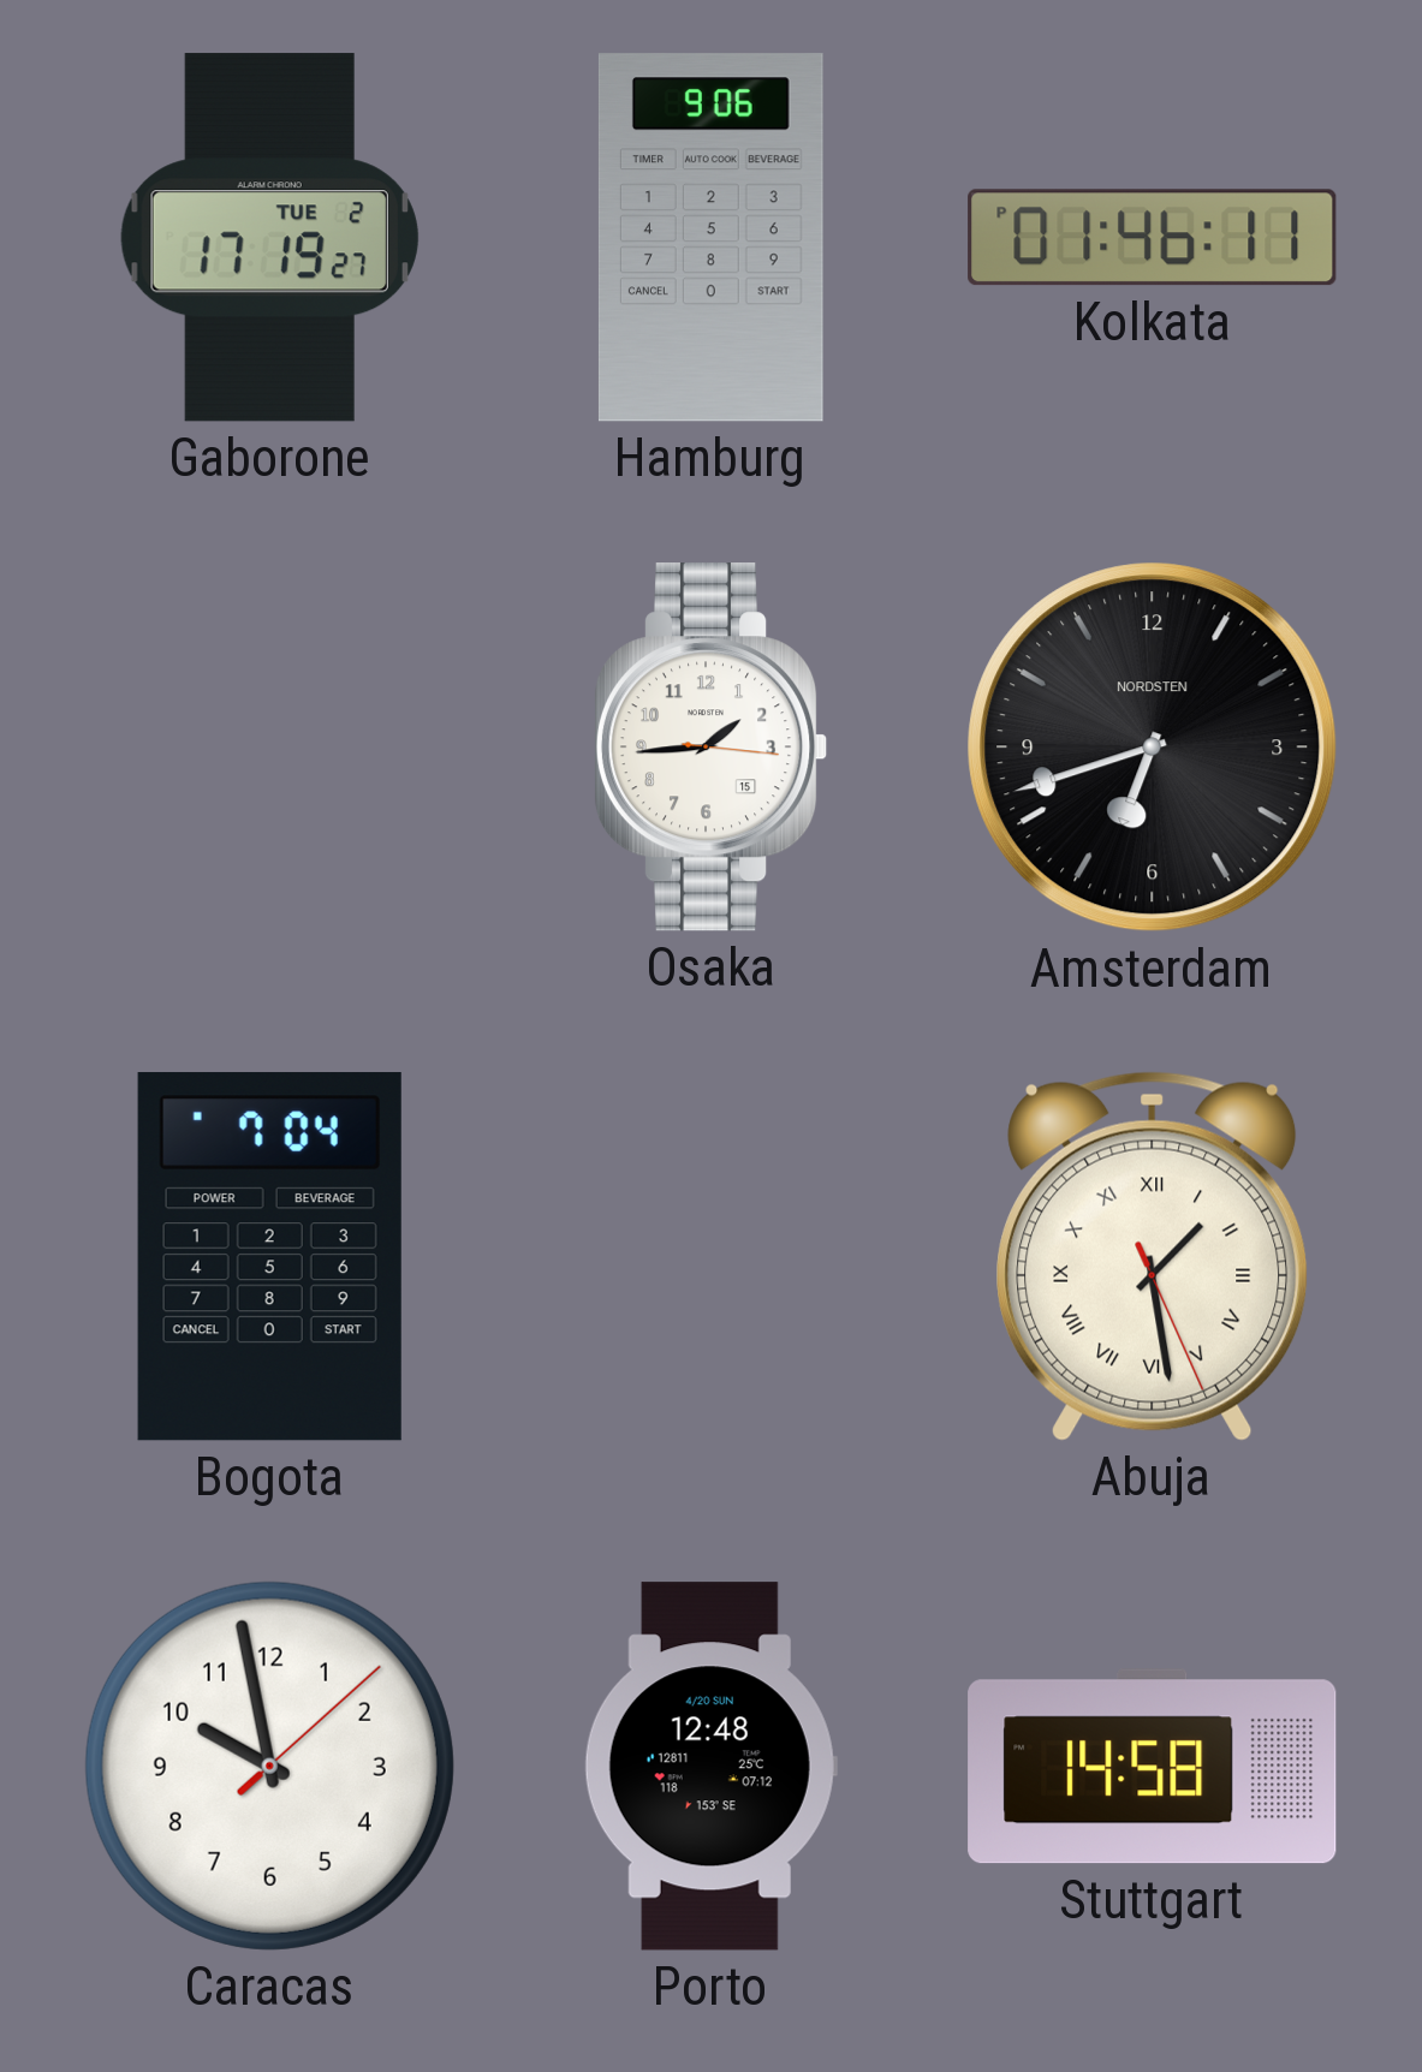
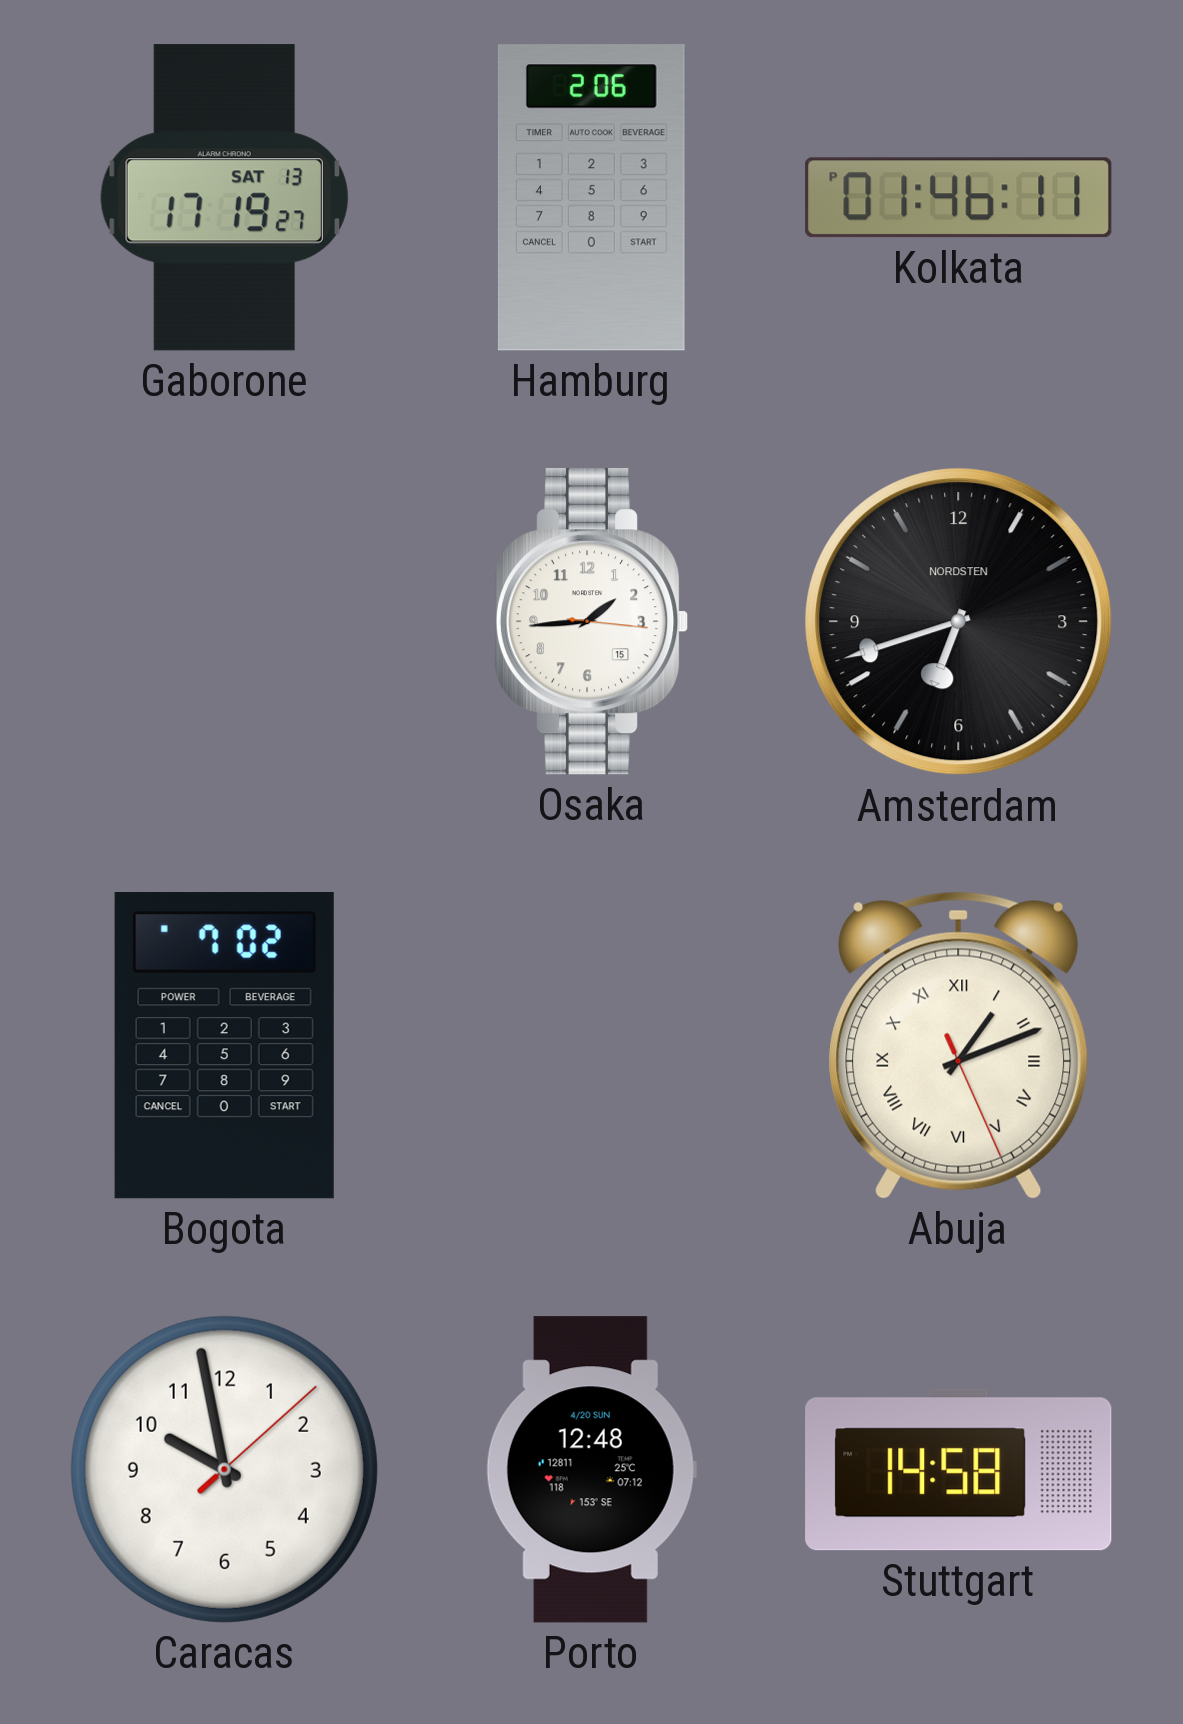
Gaborone date: TUE 2 -> SAT 13 (224, 198)
Hamburg: 9:06 -> 2:06 (591, 198)
Bogota: 7:04 -> 7:02 (224, 1046)
Abuja: 1:28 -> 1:11 (959, 1045)
